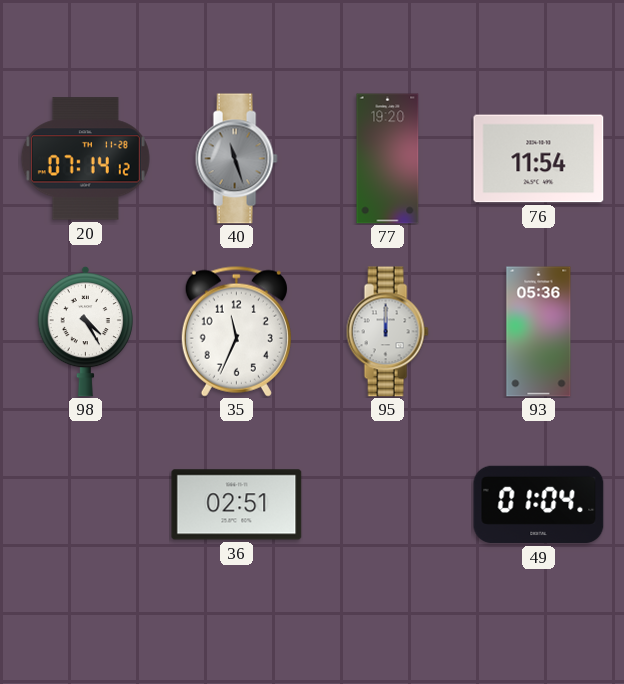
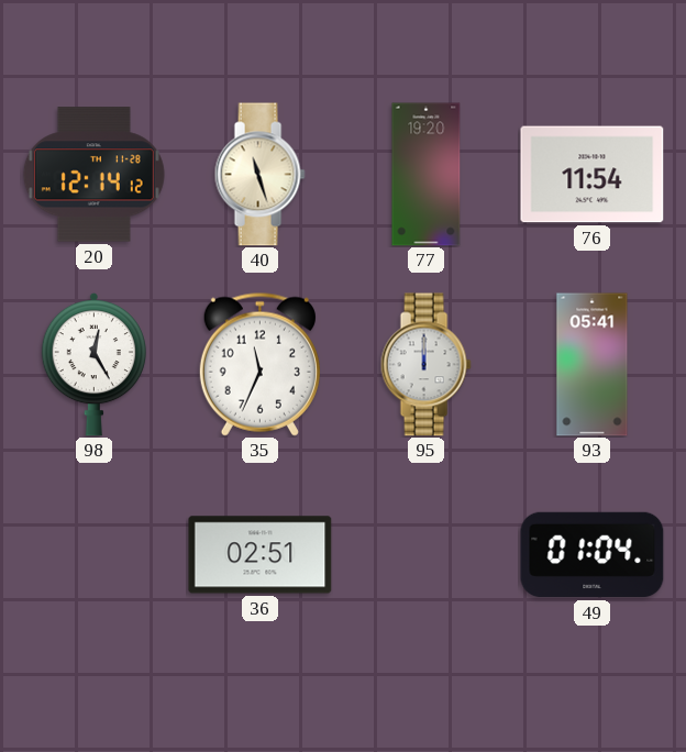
20: 07:14 -> 12:14 (93, 175)
40 dial: grey -> cream (259, 175)
98: 4:25 -> 12:25 (93, 364)
93: 05:36 -> 05:41 (593, 365)
